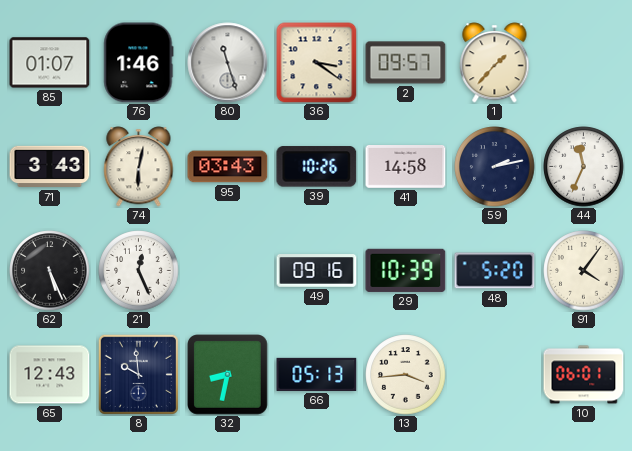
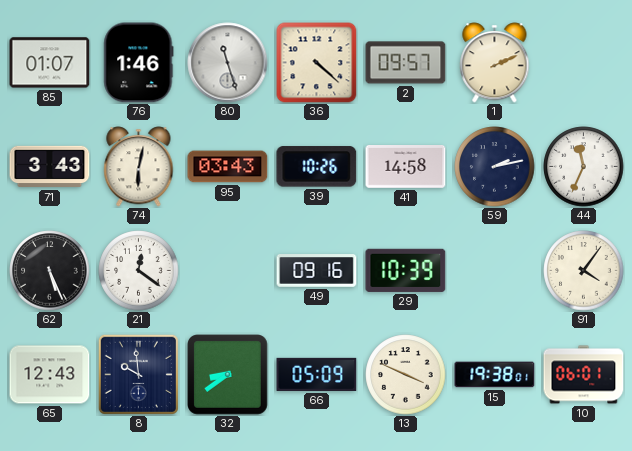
36: 3:21 -> 4:22 (317, 63)
1: 1:37 -> 2:11 (495, 63)
21: 12:26 -> 12:21 (139, 271)
48: 5:20 -> none (495, 271)
32: 8:32 -> 8:39 (228, 375)
66: 05:13 -> 05:09 (317, 374)
13: 3:44 -> 3:49 (406, 375)
15: none -> 19:38 (495, 375)
